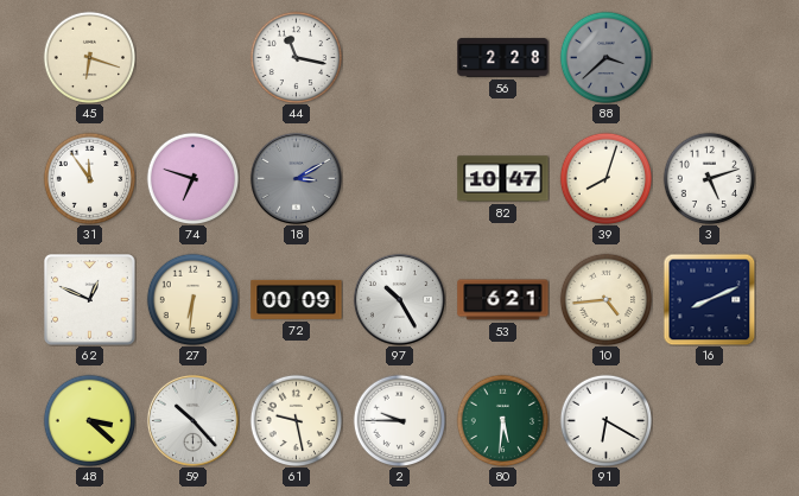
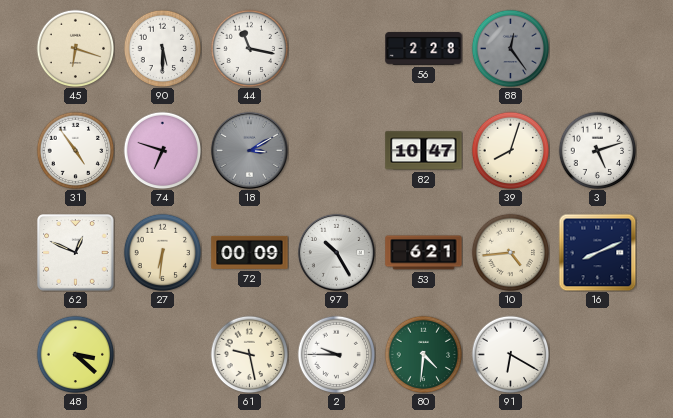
90: none -> 5:30 (162, 48)
88: 3:38 -> 12:24 (510, 48)
31: 11:54 -> 4:54 (75, 150)
59: 10:23 -> none (192, 420)
80: 5:31 -> 4:31 (423, 354)
